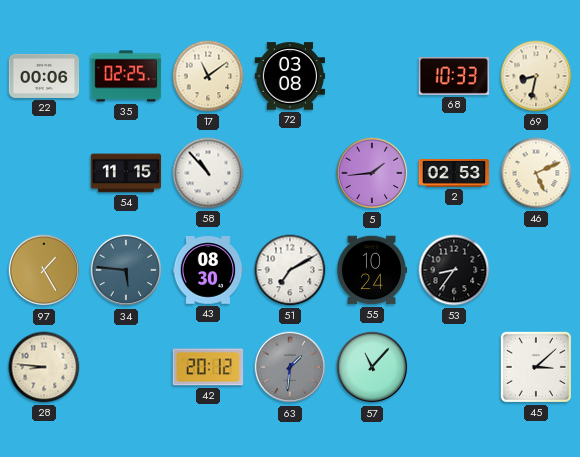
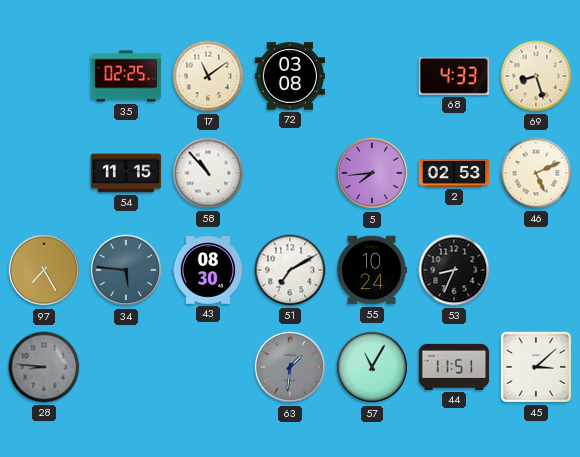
22: 00:06 -> none (44, 76)
68: 10:33 -> 4:33 (454, 77)
69: 8:32 -> 8:27 (536, 76)
5: 1:44 -> 7:44 (372, 173)
97: 1:25 -> 7:25 (44, 270)
53: 8:36 -> 8:34 (454, 270)
28 dial: cream -> grey (44, 367)
42: 20:12 -> none (208, 367)
57: 11:07 -> 11:05 (372, 367)
44: none -> 11:51 (454, 367)
